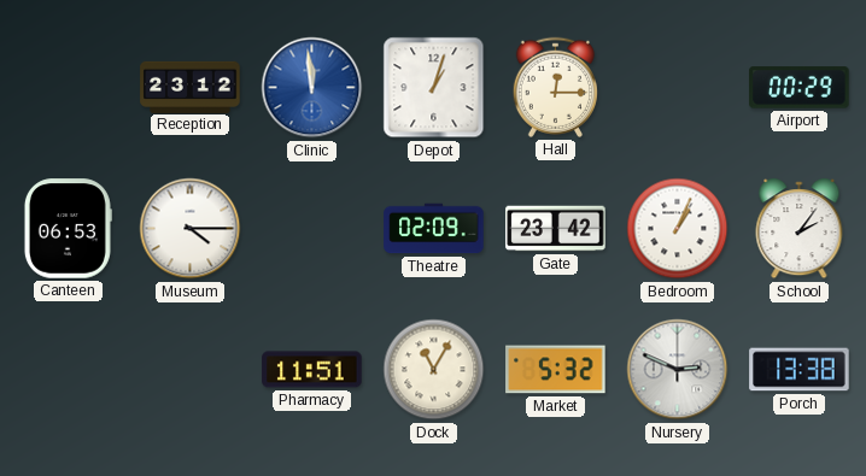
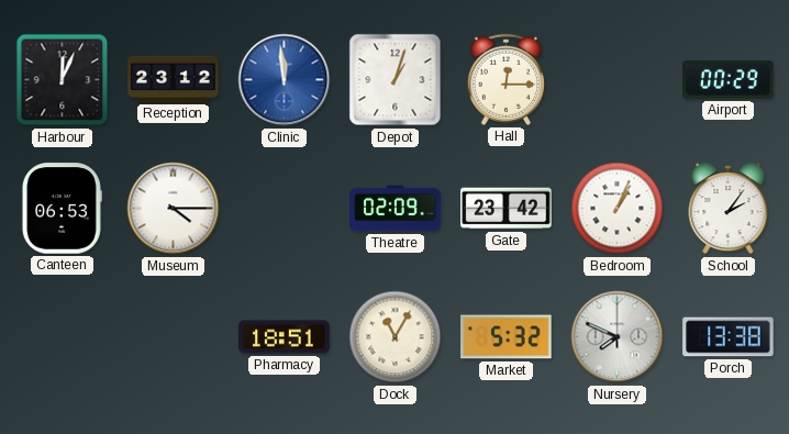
Harbour: none -> 12:04 (63, 80)
Pharmacy: 11:51 -> 18:51 (285, 337)
Nursery: 2:49 -> 7:49 (618, 337)
